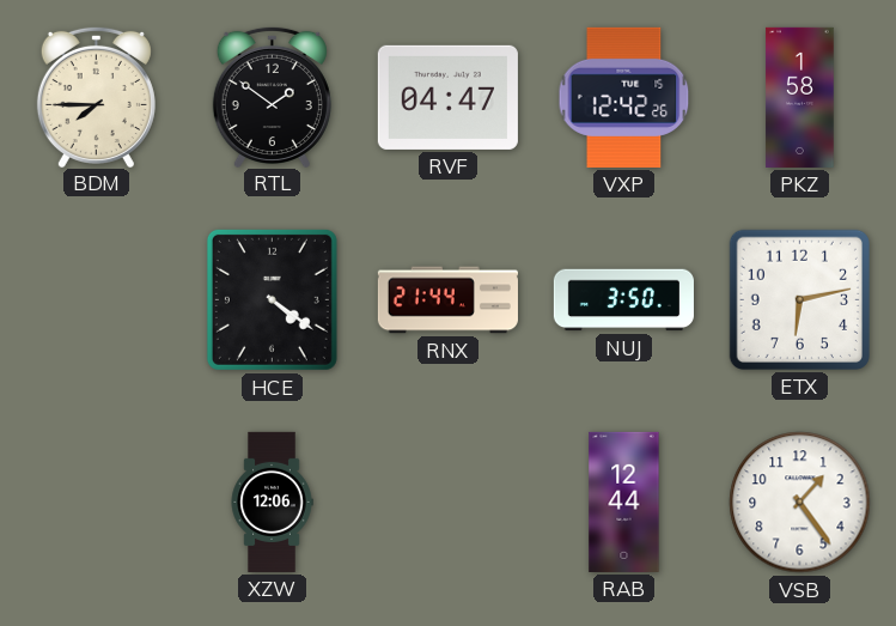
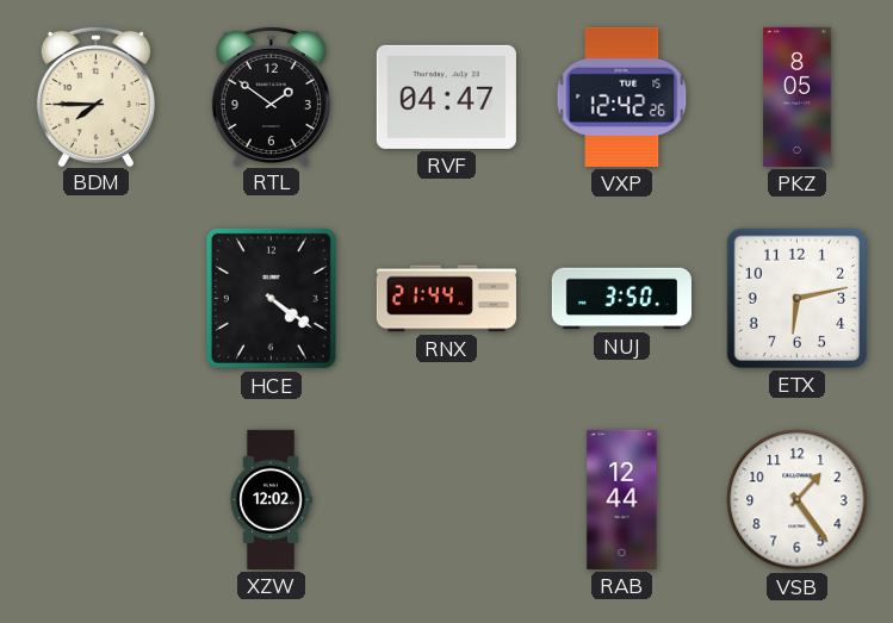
PKZ: 1:58 -> 8:05 (798, 96)
XZW: 12:06 -> 12:02 (271, 499)
